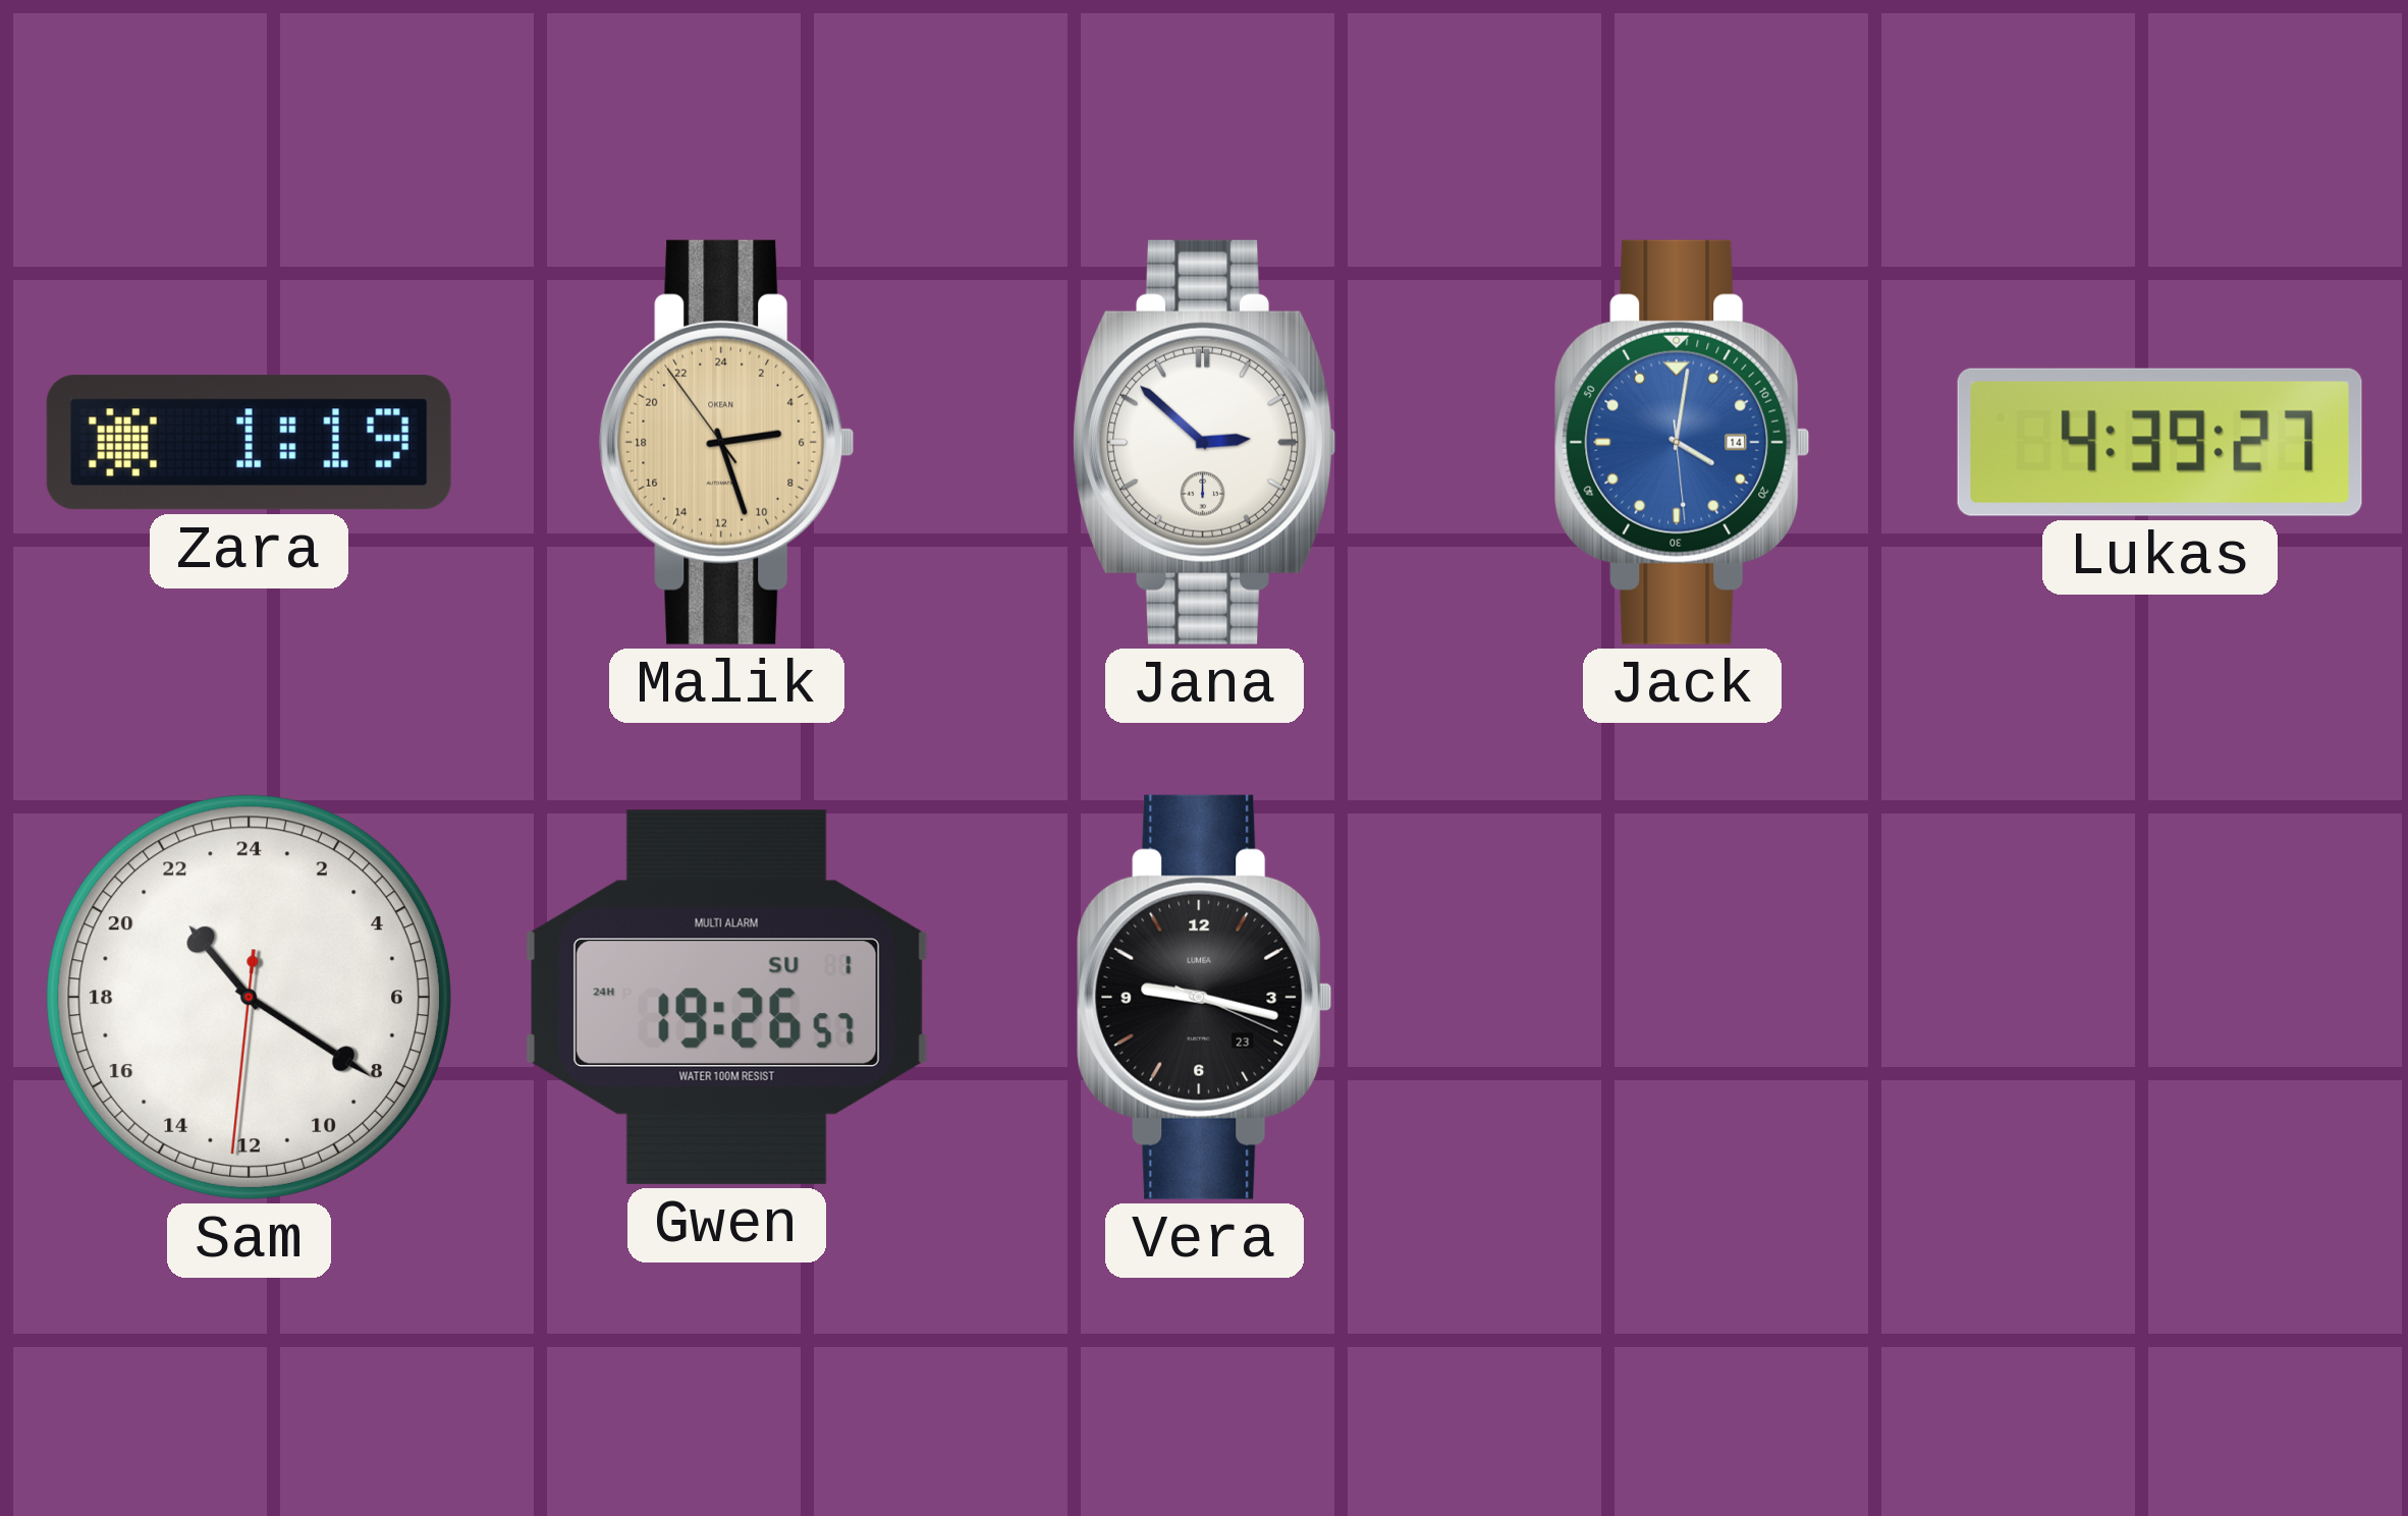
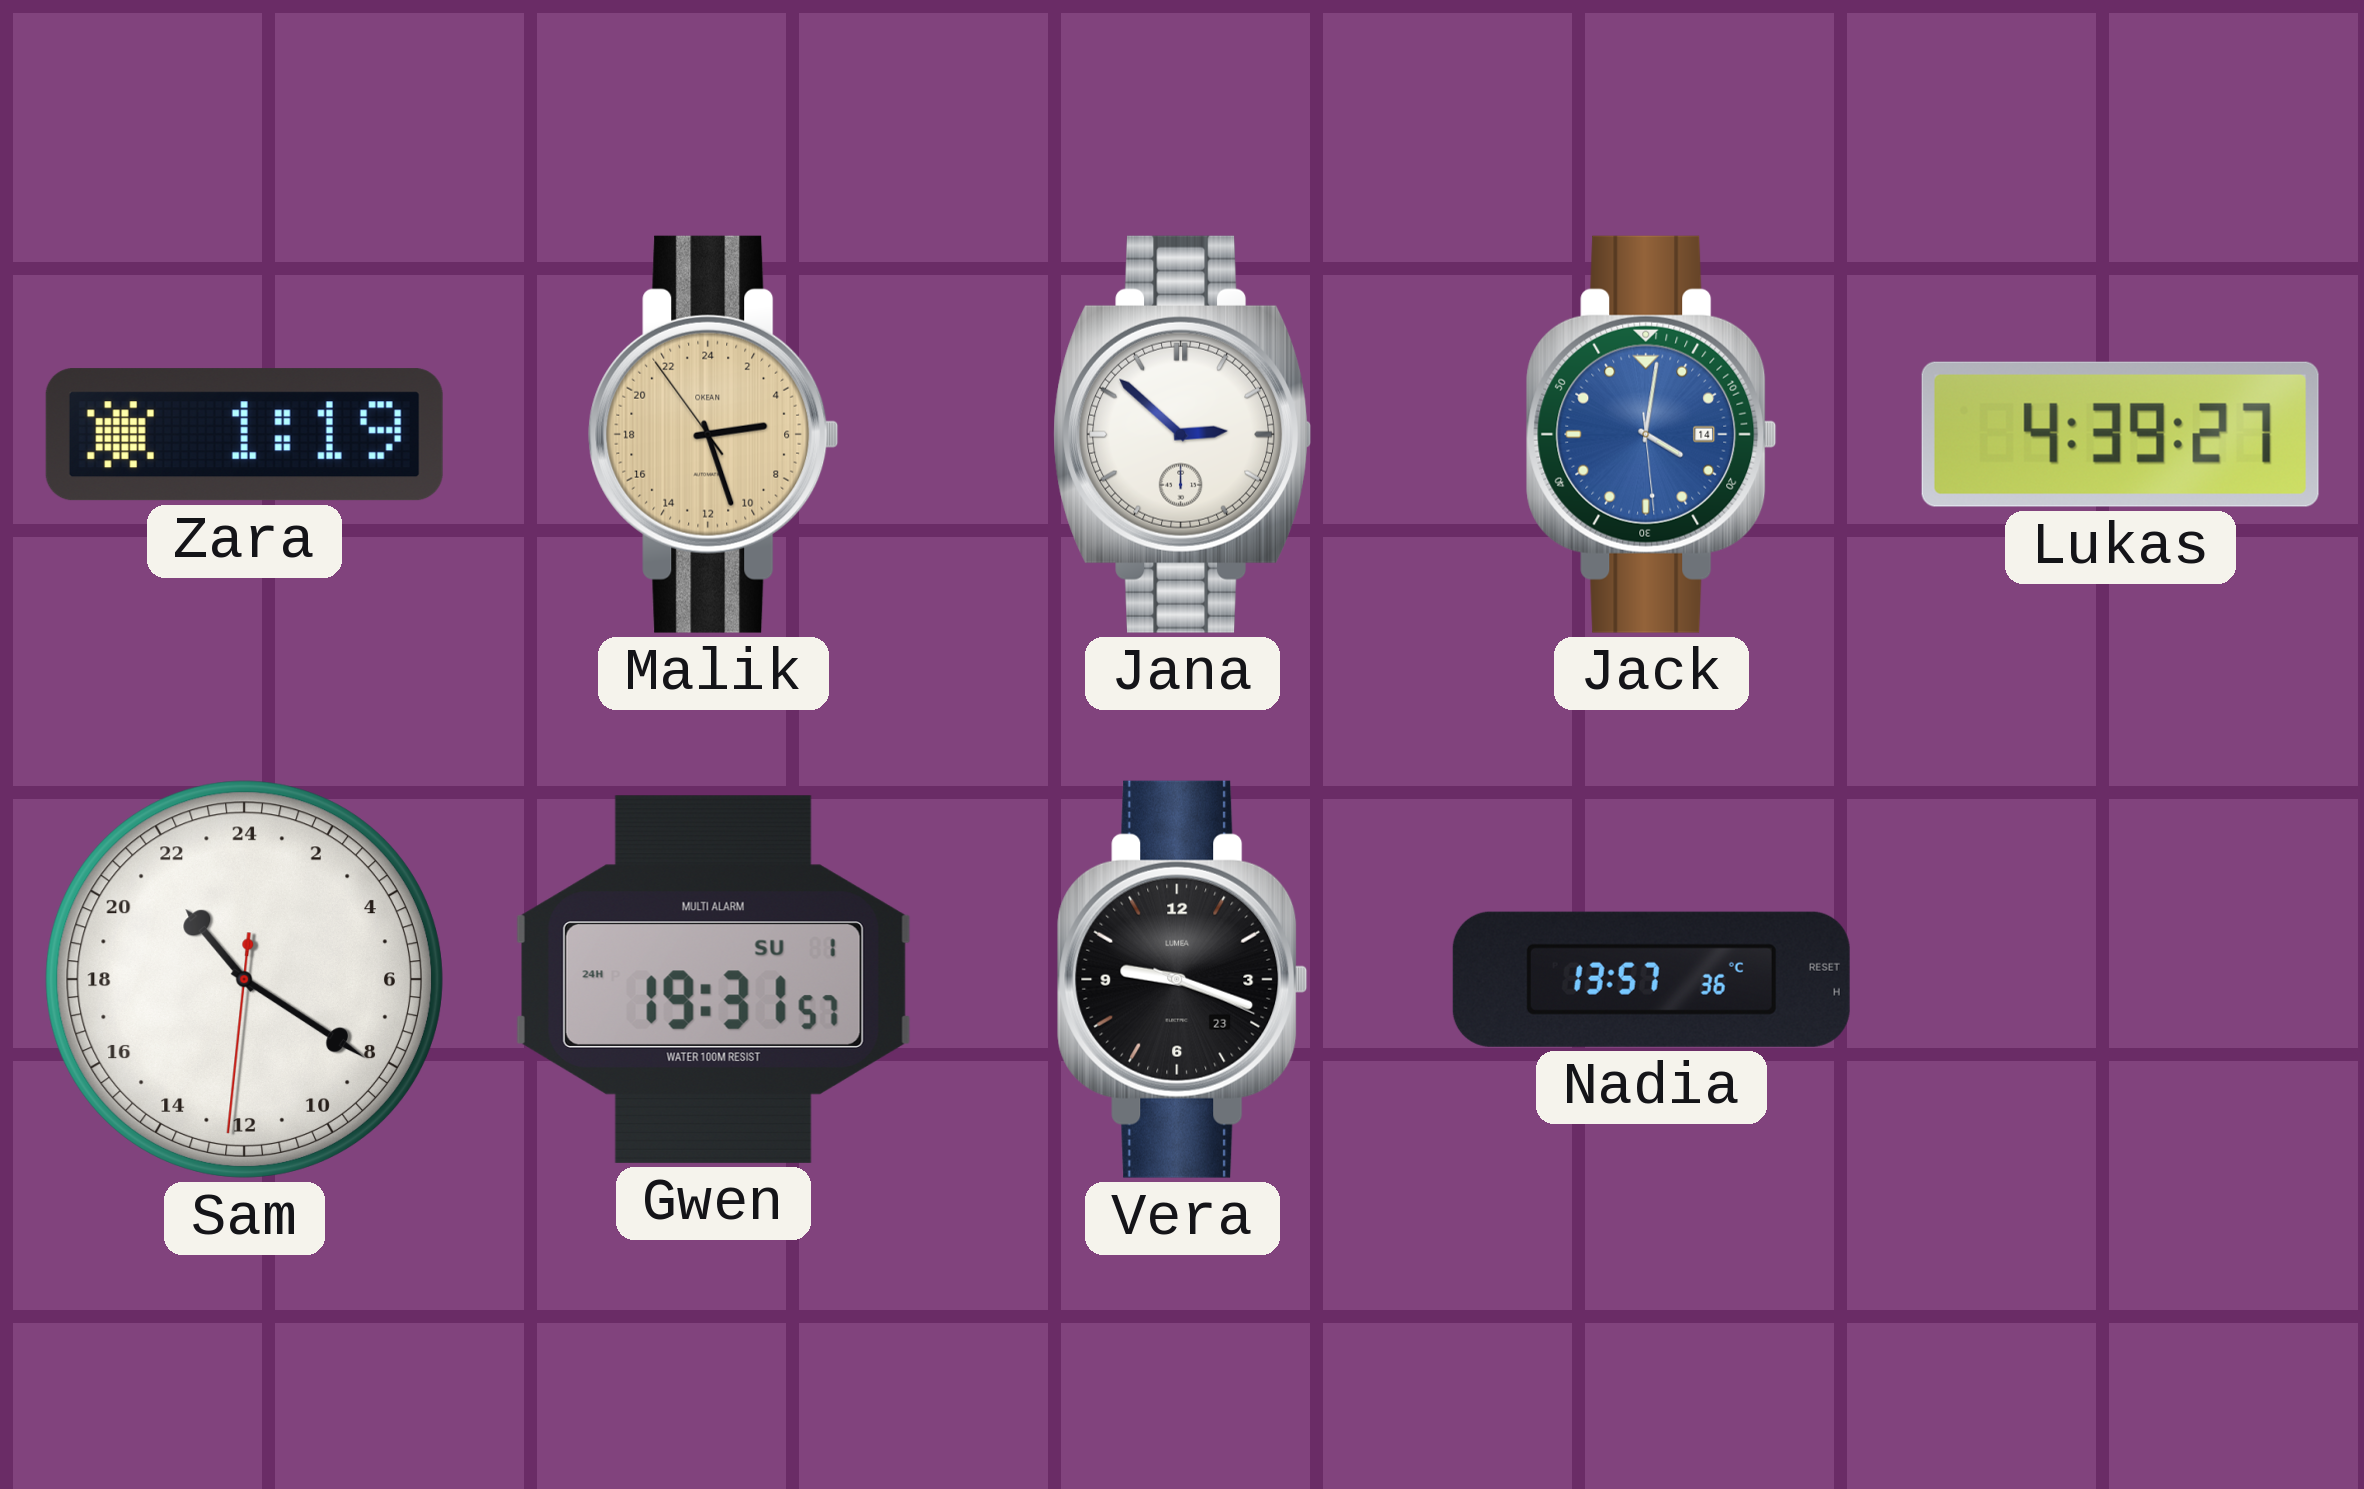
Gwen: 19:26 -> 19:31 (713, 979)
Vera: 9:17 -> 9:18 (1183, 979)
Nadia: none -> 13:57 (1651, 979)
